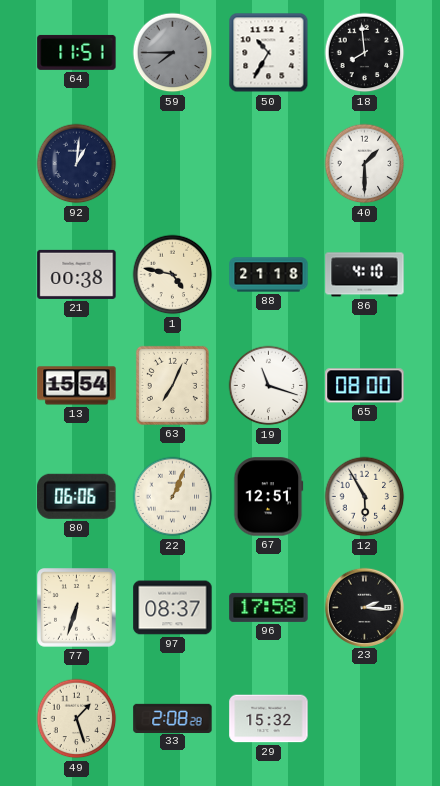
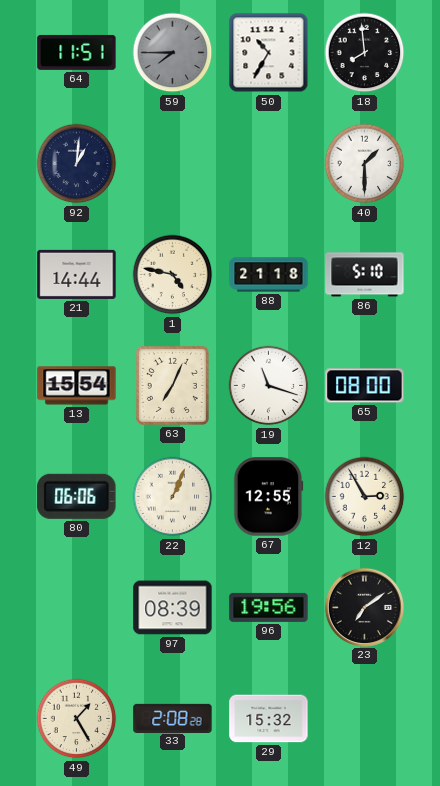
21: 00:38 -> 14:44 (77, 274)
86: 4:10 -> 5:10 (365, 275)
67: 12:51 -> 12:55 (269, 497)
12: 5:55 -> 2:55 (365, 497)
77: 6:33 -> none (77, 608)
97: 08:37 -> 08:39 (173, 608)
96: 17:58 -> 19:56 (269, 607)
23: 2:16 -> 7:09 (364, 607)
49: 1:27 -> 1:25 (77, 719)
